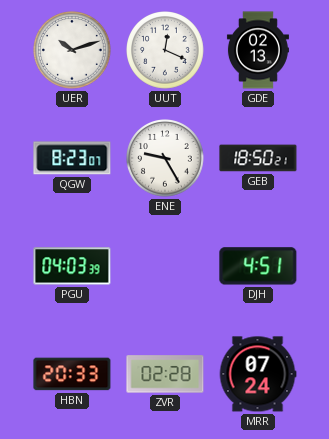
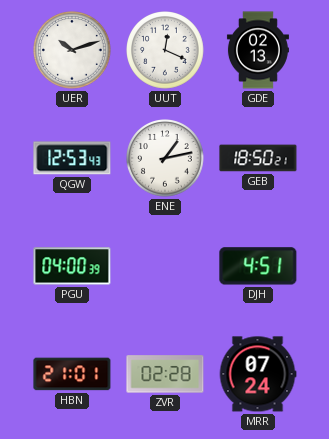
QGW: 8:23 -> 12:53 (72, 158)
ENE: 9:25 -> 1:13 (166, 159)
PGU: 04:03 -> 04:00 (72, 266)
HBN: 20:33 -> 21:01 (72, 374)
